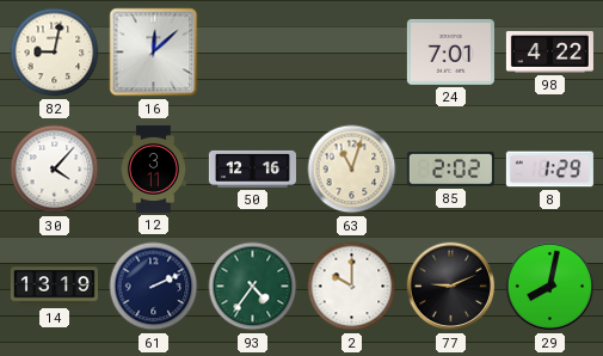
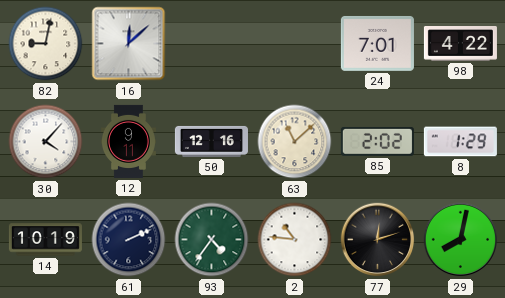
12: 3:11 -> 9:11 (128, 141)
63: 11:03 -> 11:08 (295, 142)
14: 13:19 -> 10:19 (45, 240)
2: 10:00 -> 10:46 (295, 240)
77: 9:11 -> 12:12 (378, 240)
